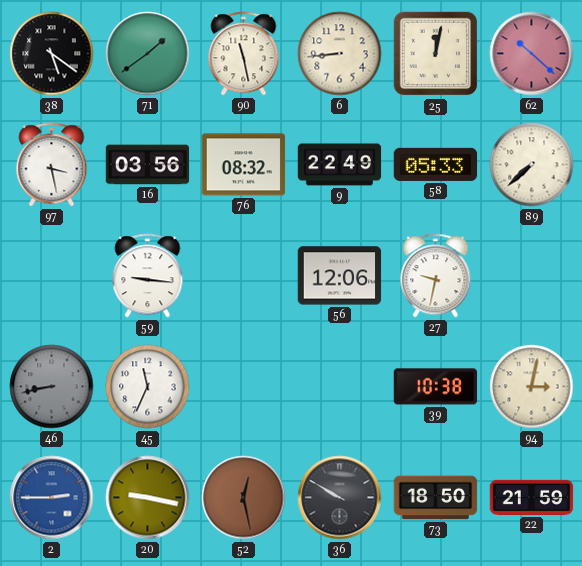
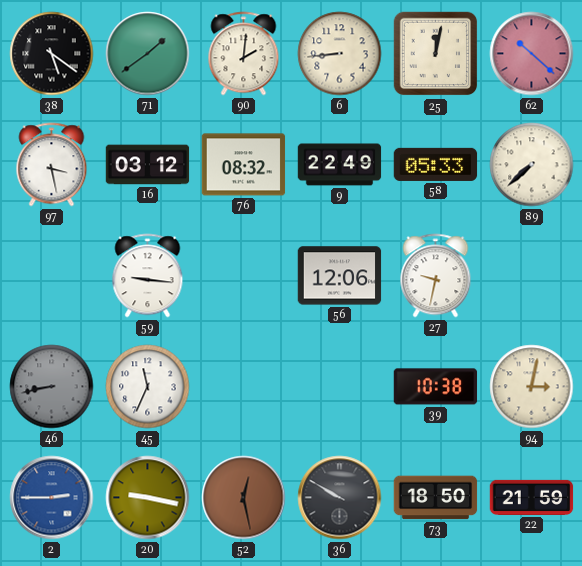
90: 11:28 -> 2:01 (244, 54)
16: 03:56 -> 03:12 (148, 165)
